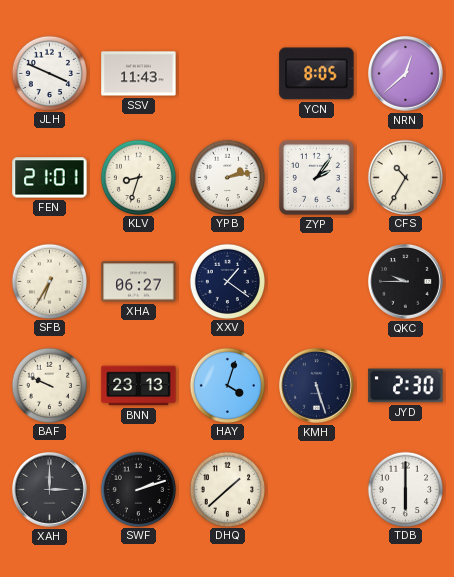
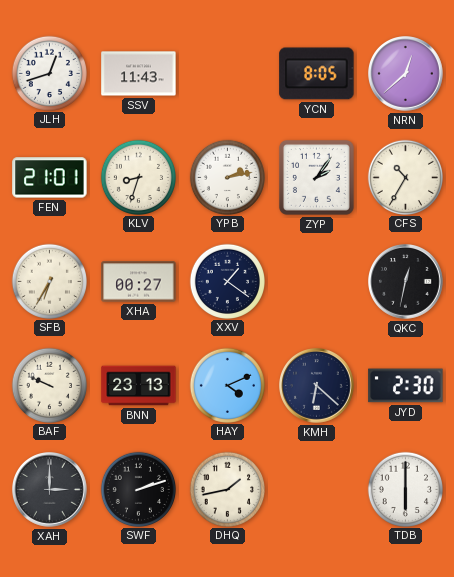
JLH: 3:49 -> 12:42 (49, 73)
XHA: 06:27 -> 00:27 (139, 282)
QKC: 9:45 -> 12:32 (406, 282)
HAY: 4:03 -> 4:11 (227, 385)
KMH: 5:27 -> 6:22 (317, 386)
DHQ: 1:38 -> 1:43 (227, 489)
